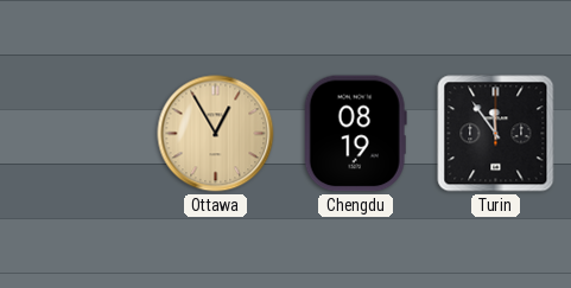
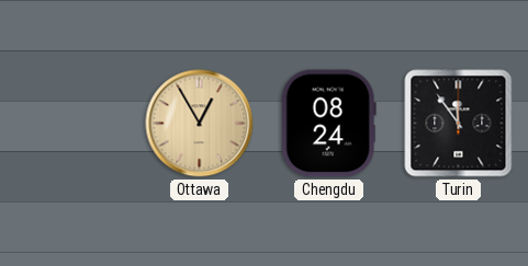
Chengdu: 08:19 -> 08:24 (328, 124)
